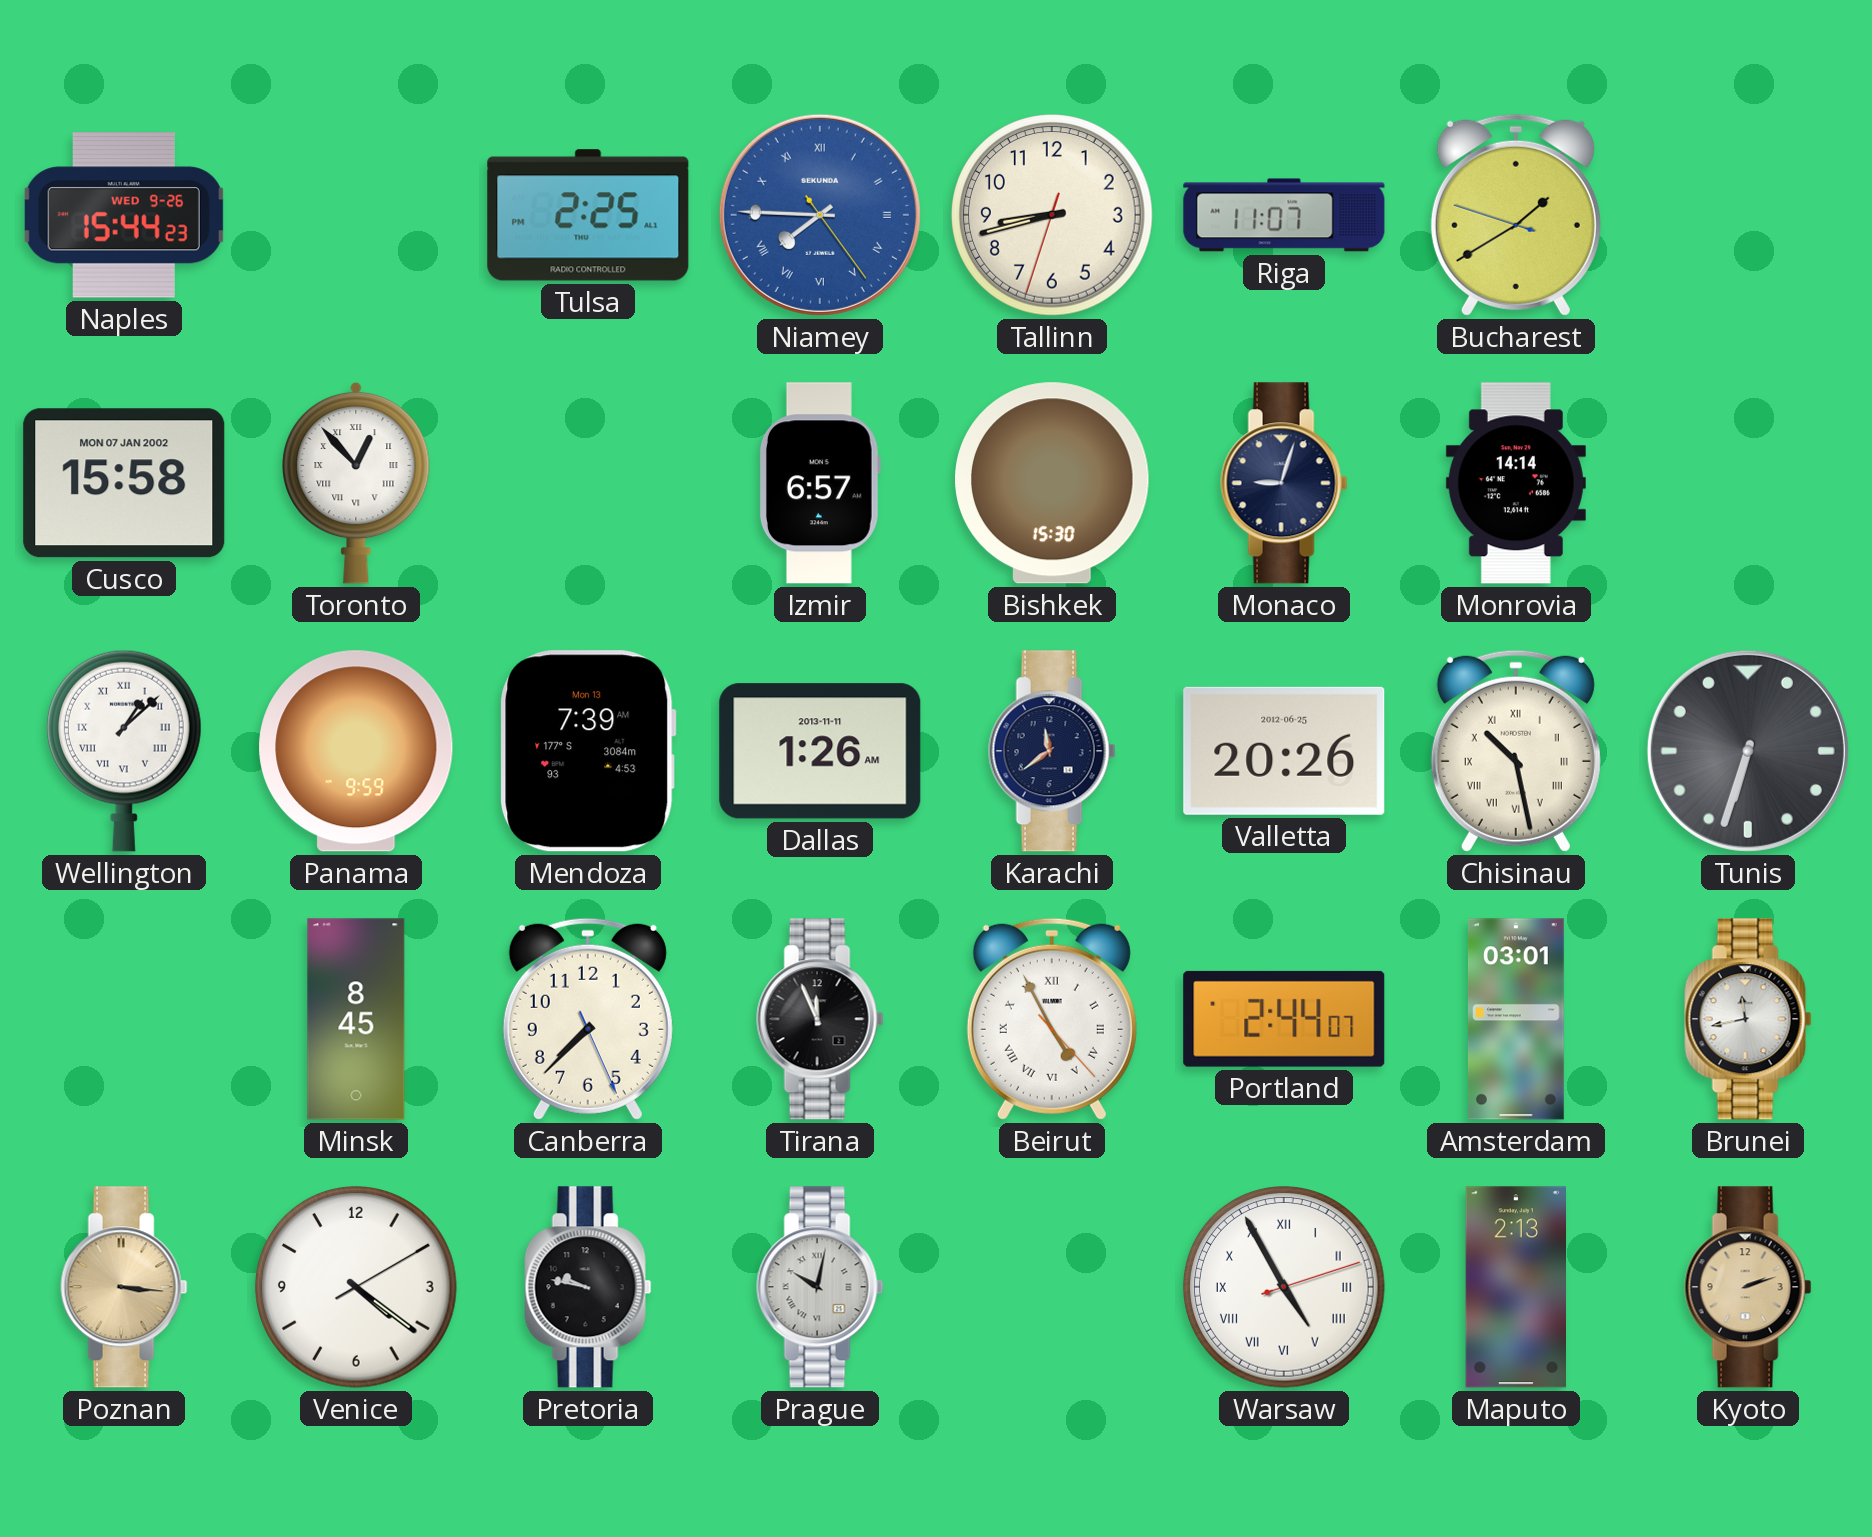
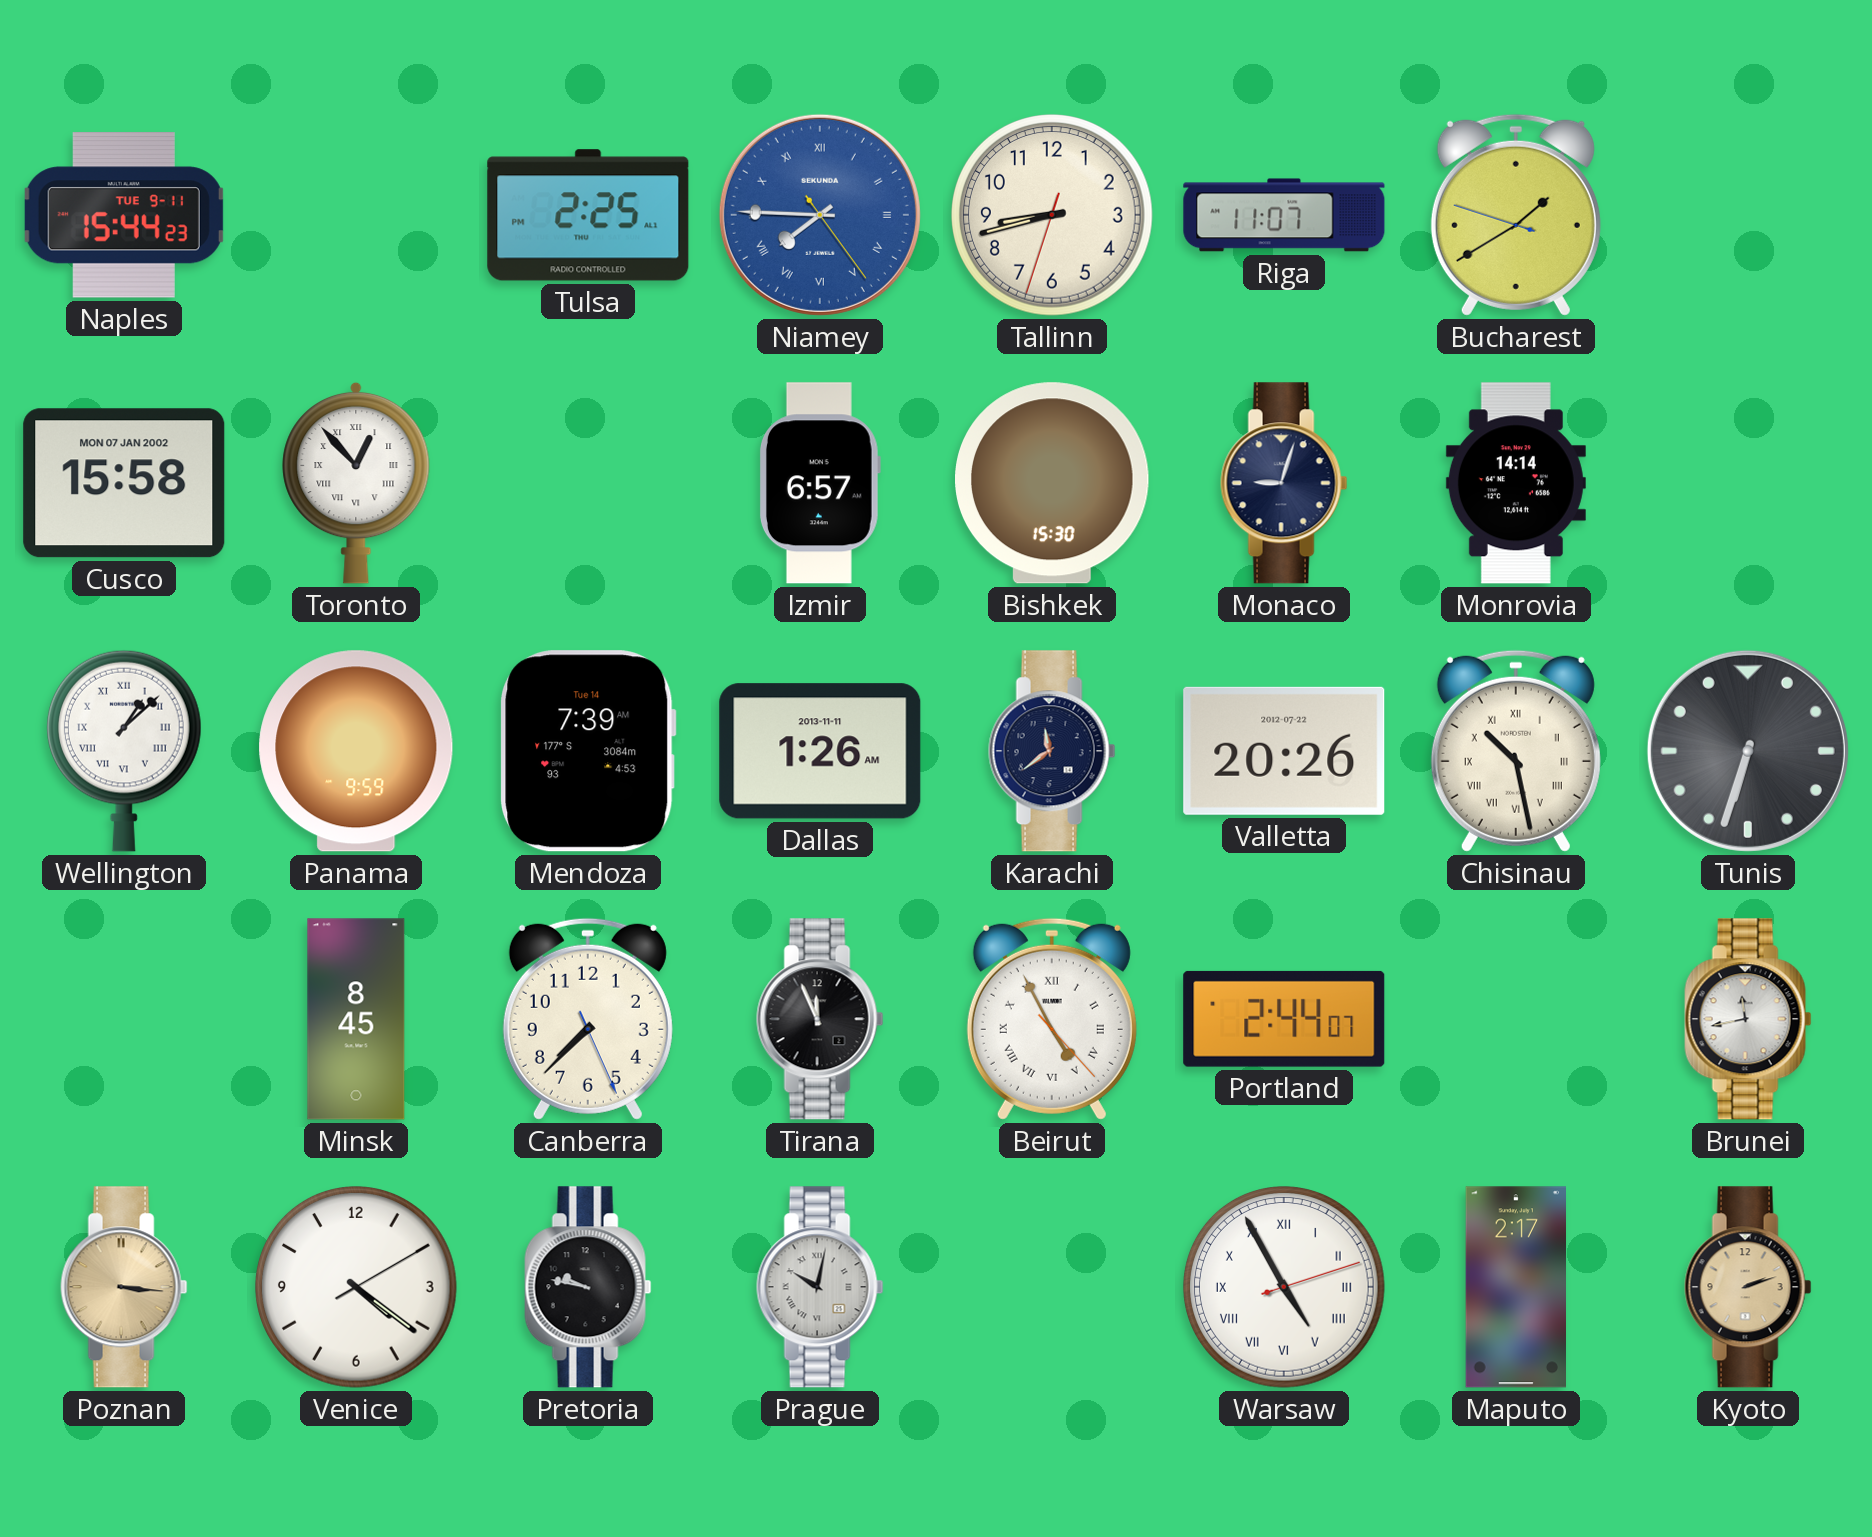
Naples date: WED 9-26 -> TUE 9-11 (124, 215)
Mendoza date: Mon 13 -> Tue 14 (588, 751)
Valletta date: 2012-06-25 -> 2012-07-22 (1284, 751)
Amsterdam: 03:01 -> none (1516, 1019)
Maputo: 2:13 -> 2:17 (1516, 1287)
